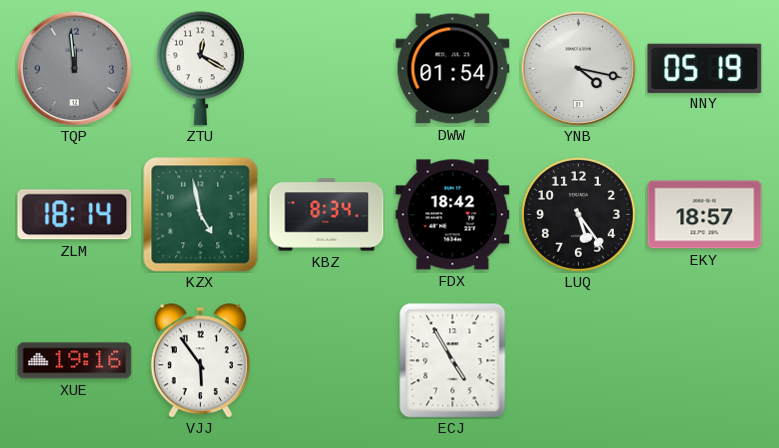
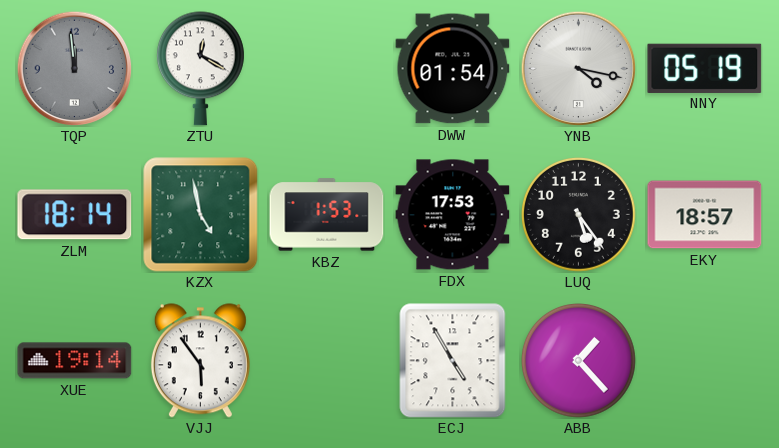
KBZ: 8:34 -> 1:53 (327, 215)
FDX: 18:42 -> 17:53 (453, 215)
XUE: 19:16 -> 19:14 (75, 361)
ABB: none -> 1:23 (579, 361)
